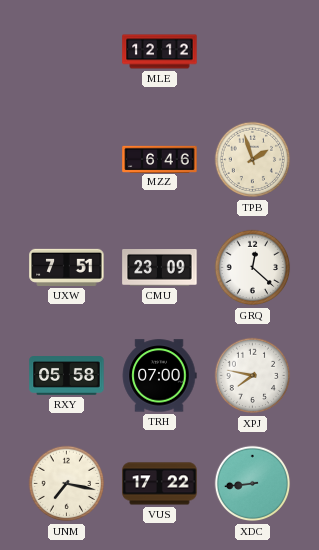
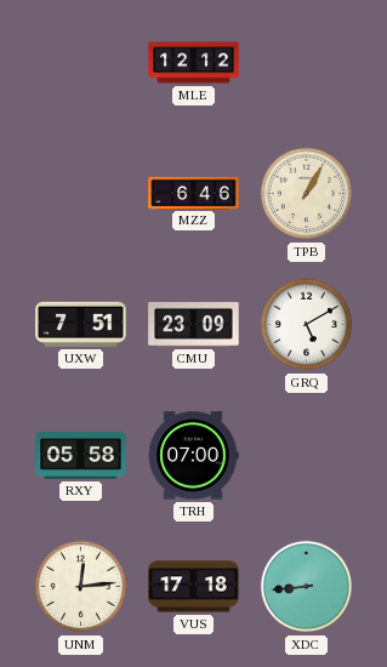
TPB: 1:57 -> 1:05 (307, 194)
GRQ: 12:22 -> 5:10 (307, 325)
XPJ: 7:47 -> none (253, 376)
UNM: 7:17 -> 12:14 (81, 587)
VUS: 17:22 -> 17:18 (194, 587)
